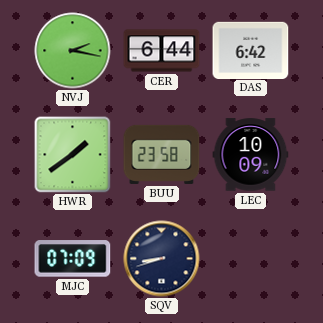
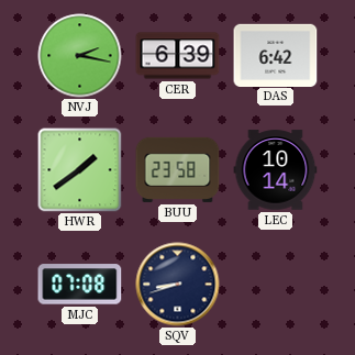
CER: 6:44 -> 6:39 (178, 56)
LEC: 10:09 -> 10:14 (276, 170)
MJC: 07:09 -> 07:08 (80, 285)
